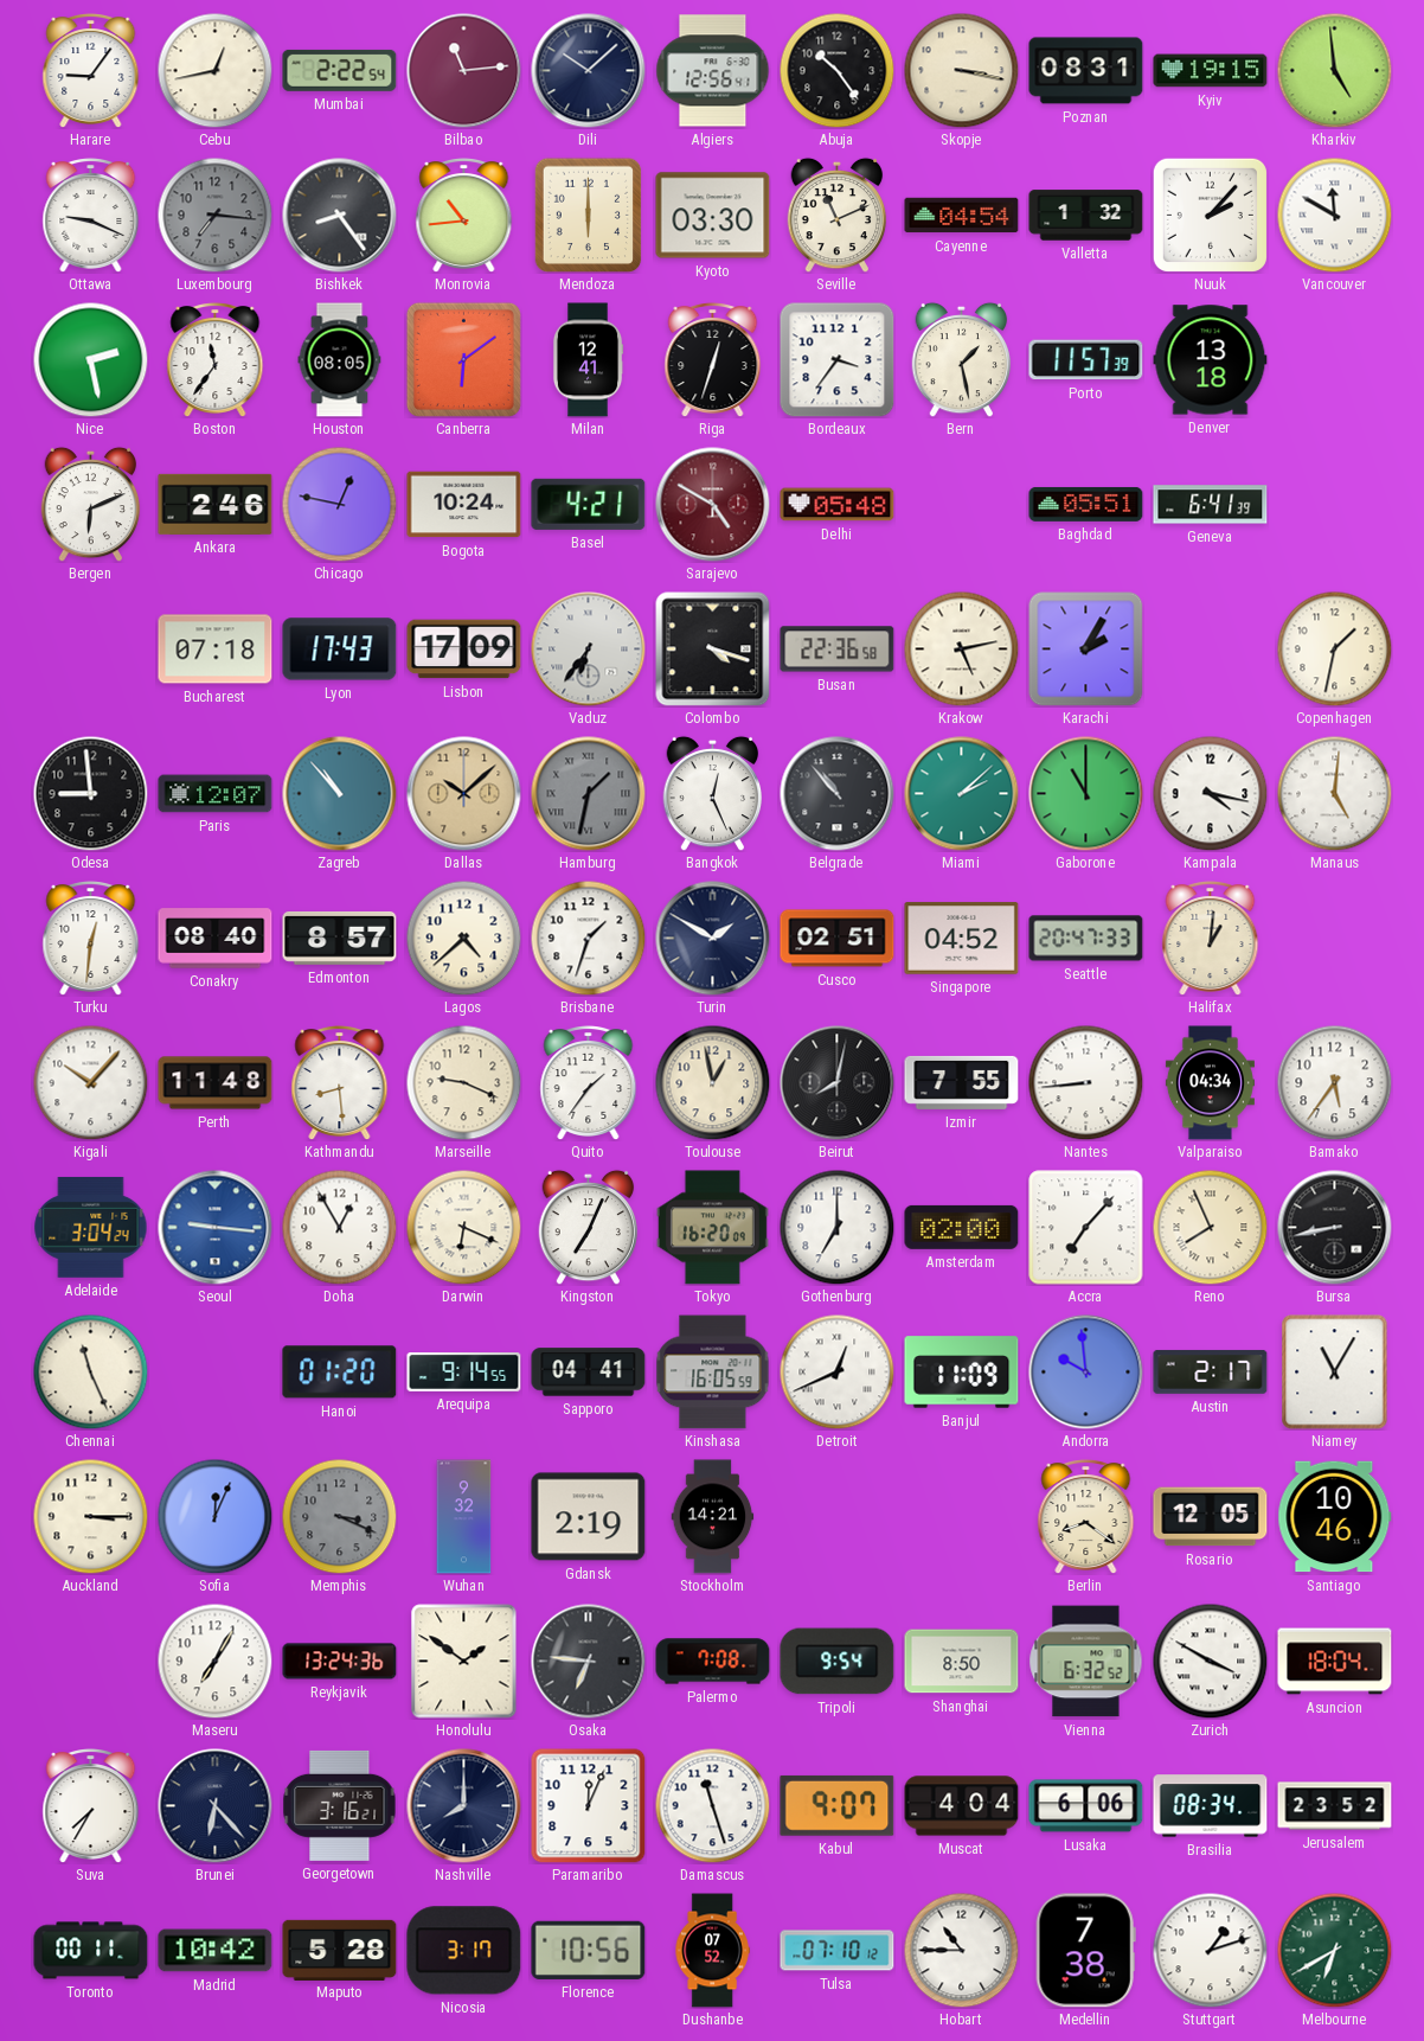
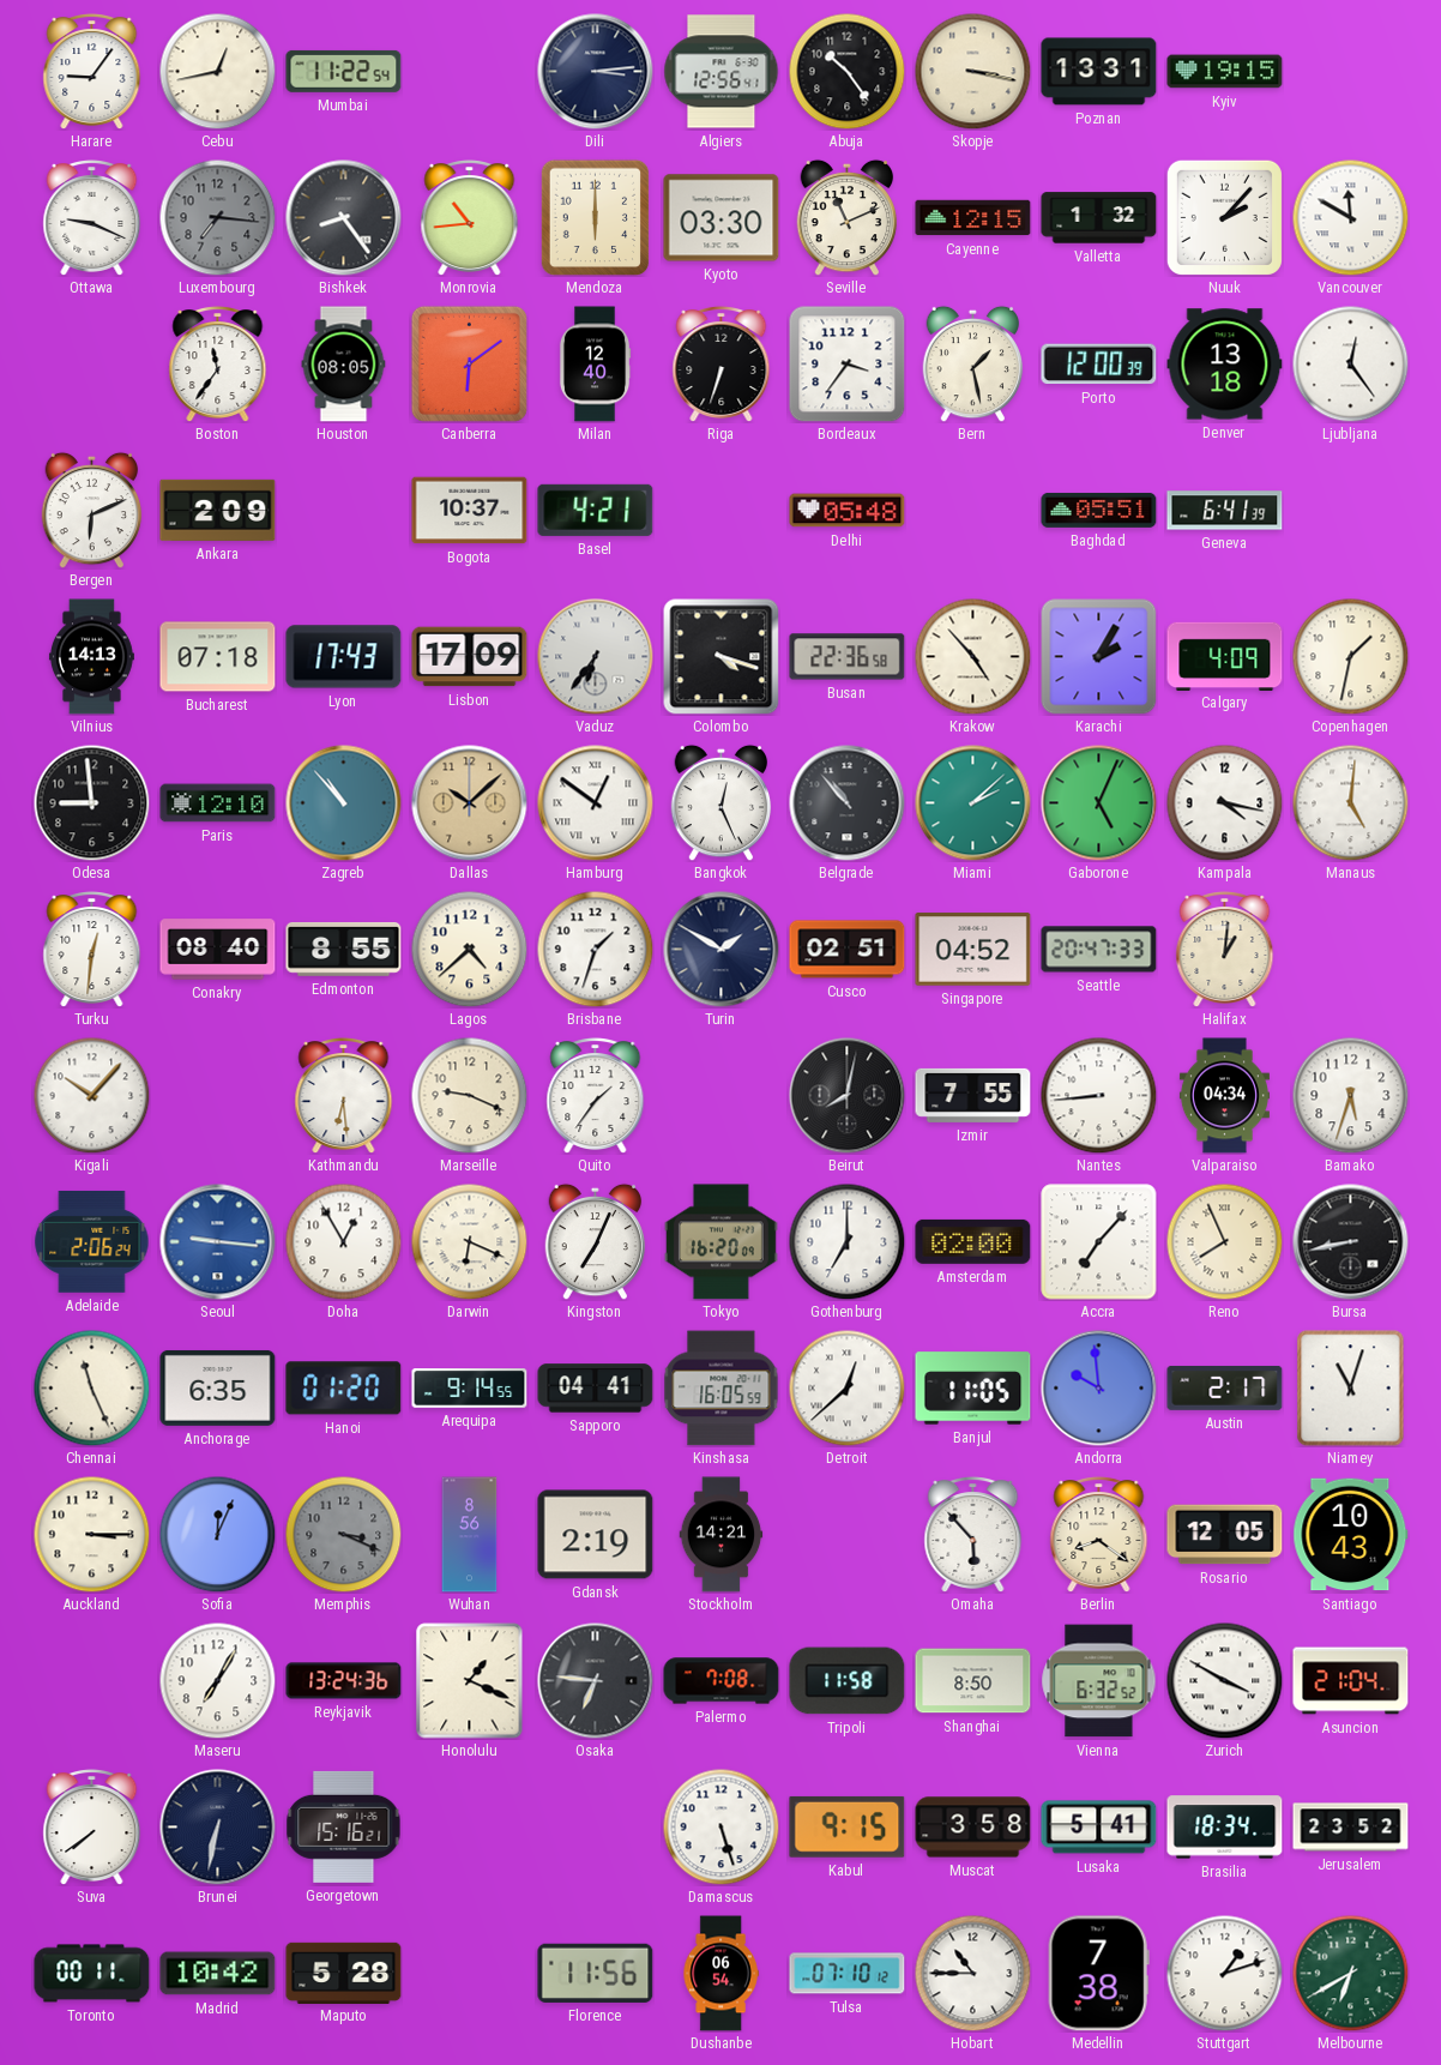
Mumbai: 2:22 -> 11:22 (344, 71)
Bilbao: 11:14 -> none (464, 71)
Dili: 10:08 -> 3:14 (596, 72)
Poznan: 08:31 -> 13:31 (1099, 72)
Kharkiv: 4:59 -> none (1334, 70)
Cayenne: 04:54 -> 12:15 (973, 218)
Nice: 2:28 -> none (90, 359)
Milan: 12:41 -> 12:40 (595, 365)
Riga: 12:33 -> 6:33 (722, 363)
Porto: 11:57 -> 12:00 (1099, 365)
Ljubljana: none -> 12:24 (1350, 363)
Ankara: 2:46 -> 2:09 (218, 510)
Chicago: 12:47 -> none (339, 504)
Bogota: 10:24 -> 10:37 (470, 511)
Sarajevo: 4:50 -> none (713, 505)
Vilnius: none -> 14:13 (91, 657)
Krakow: 5:13 -> 4:53 (972, 656)
Calgary: none -> 4:09 (1225, 656)
Paris: 12:07 -> 12:10 (218, 803)
Hamburg: 1:32 -> 12:51 (596, 803)
Hamburg dial: grey -> white (596, 803)
Gaborone: 11:00 -> 5:04 (1099, 803)
Edmonton: 8:57 -> 8:55 (344, 950)
Perth: 11:48 -> none (216, 1083)
Kathmandu: 8:29 -> 6:29 (344, 1095)
Toulouse: 12:58 -> none (712, 1082)
Bamako: 5:36 -> 5:33 (1350, 1095)
Adelaide: 3:04 -> 2:06 (92, 1241)
Anchorage: none -> 6:35 (218, 1387)
Detroit: 12:41 -> 12:38 (846, 1387)
Banjul: 11:09 -> 11:05 (973, 1389)
Niamey: 11:05 -> 11:03 (1351, 1389)
Wuhan: 9:32 -> 8:56 (470, 1535)
Omaha: none -> 5:53 (973, 1534)
Santiago: 10:46 -> 10:43 (1351, 1535)
Honolulu: 1:51 -> 1:19 (470, 1681)
Tripoli: 9:54 -> 11:58 (848, 1681)
Asuncion: 18:04 -> 21:04 (1351, 1681)
Suva: 7:35 -> 7:39 (92, 1826)
Brunei: 6:23 -> 6:32 (218, 1828)
Georgetown: 3:16 -> 15:16 (344, 1826)
Nashville: 8:00 -> none (464, 1806)
Paramaribo: 12:04 -> none (589, 1806)
Damascus: 11:27 -> 5:27 (720, 1826)
Kabul: 9:07 -> 9:15 (848, 1826)
Muscat: 4:04 -> 3:58 (973, 1828)
Lusaka: 6:06 -> 5:41 (1099, 1828)
Brasilia: 08:34 -> 18:34 (1225, 1828)
Nicosia: 3:17 -> none (464, 1951)
Florence: 10:56 -> 11:56 (596, 1973)
Dushanbe: 07:52 -> 06:54 (720, 1974)
